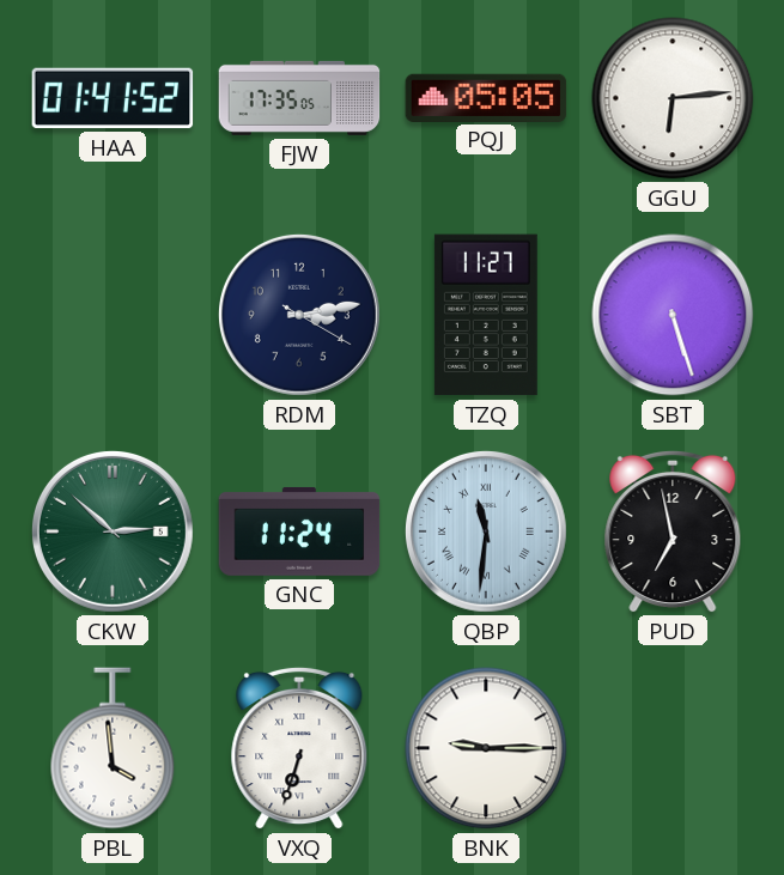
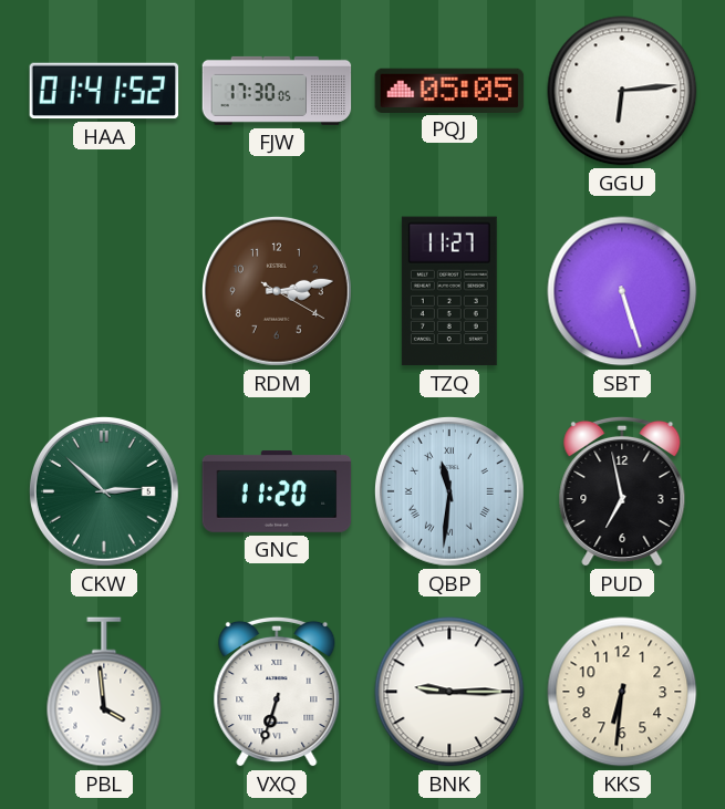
FJW: 17:35 -> 17:30 (277, 91)
RDM dial: navy -> brown (277, 291)
GNC: 11:24 -> 11:20 (277, 491)
KKS: none -> 6:31 (622, 692)
